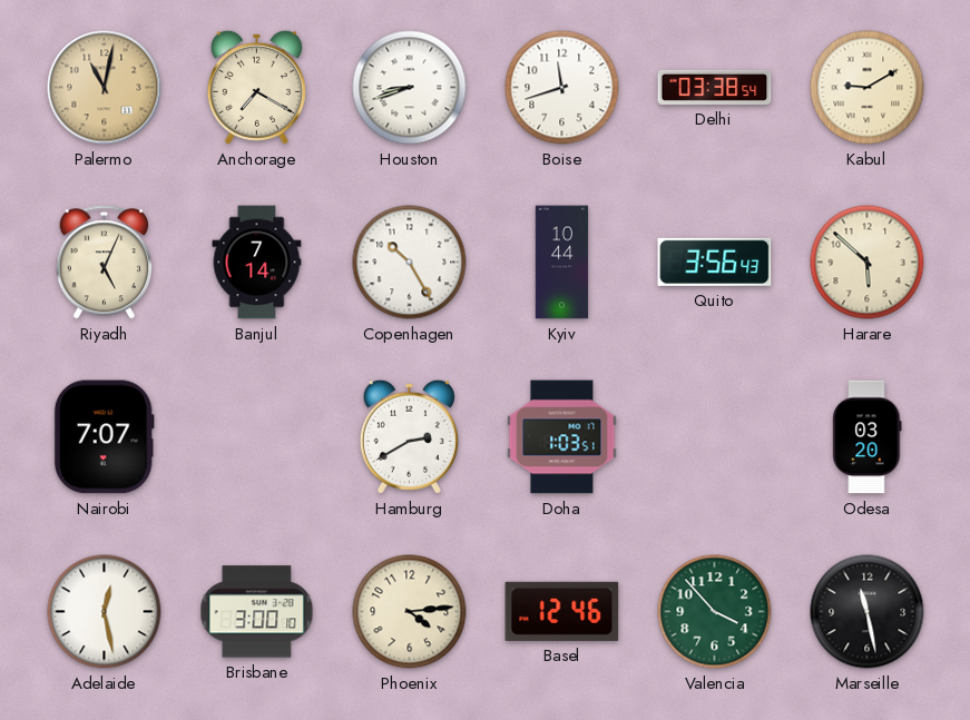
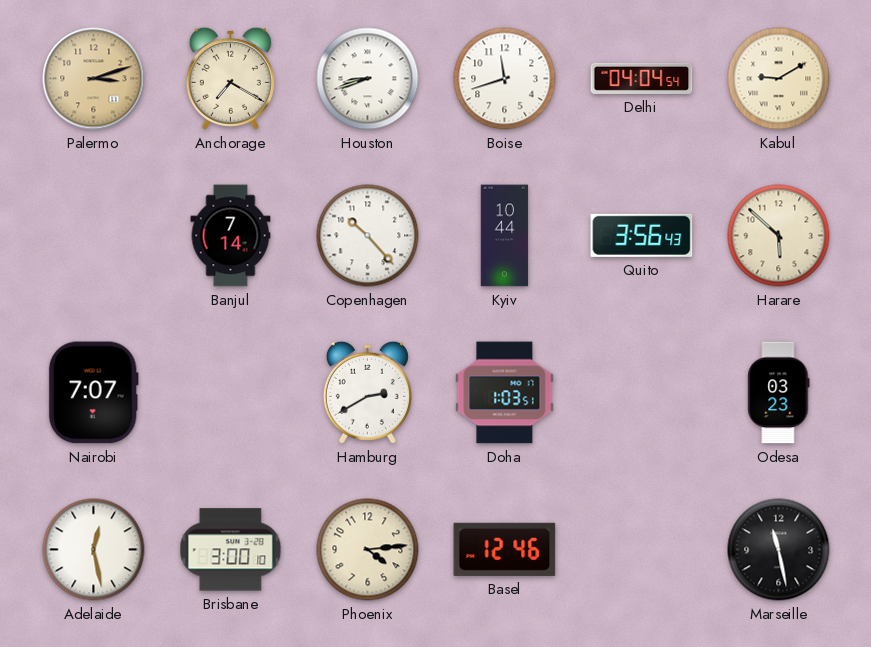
Palermo: 11:02 -> 3:12 (94, 79)
Delhi: 03:38 -> 04:04 (642, 78)
Riyadh: 5:04 -> none (105, 263)
Copenhagen: 10:25 -> 10:23 (368, 236)
Odesa: 03:20 -> 03:23 (779, 393)
Valencia: 3:53 -> none (715, 612)
